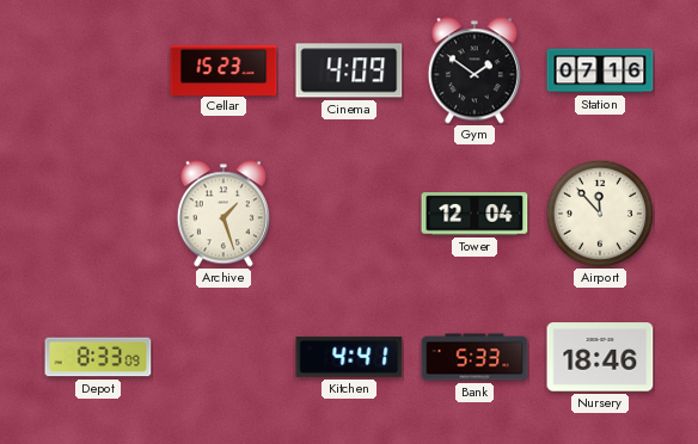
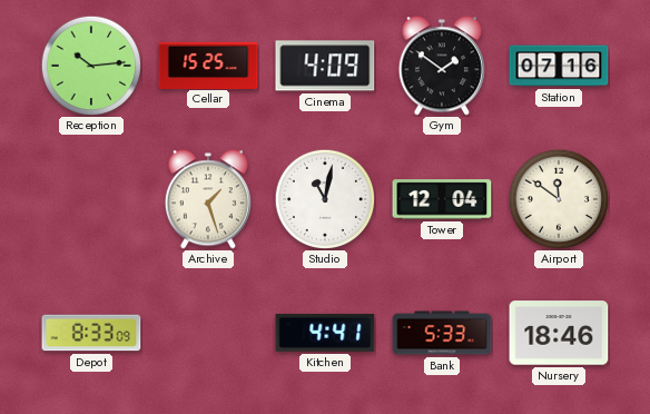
Reception: none -> 10:14 (90, 65)
Cellar: 15:23 -> 15:25 (208, 65)
Studio: none -> 11:02 (324, 198)
Airport: 11:53 -> 11:51 (558, 198)
